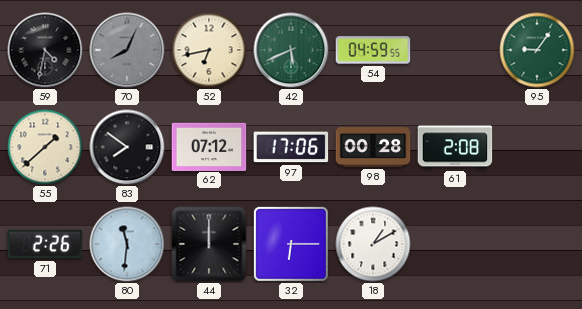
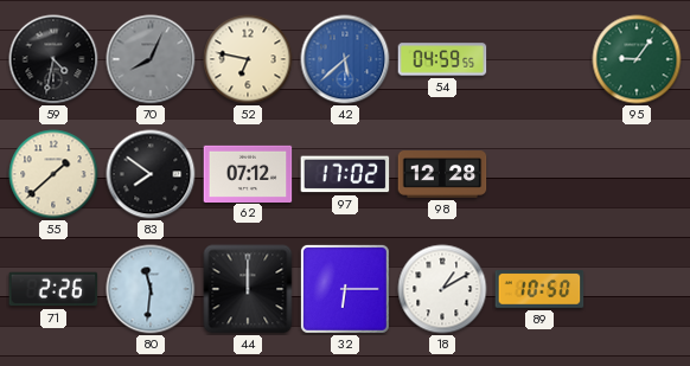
52: 6:43 -> 6:47 (248, 59)
42: 5:41 -> 5:38 (345, 59)
42 dial: green -> blue (345, 59)
97: 17:06 -> 17:02 (345, 174)
98: 00:28 -> 12:28 (442, 174)
61: 2:08 -> none (455, 147)
89: none -> 10:50 (539, 289)
